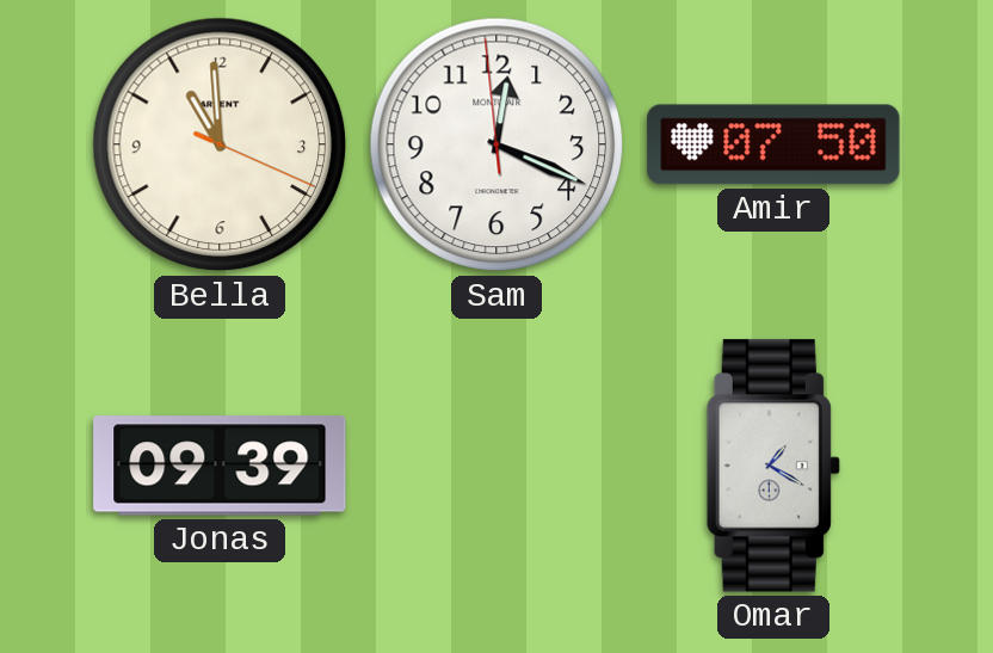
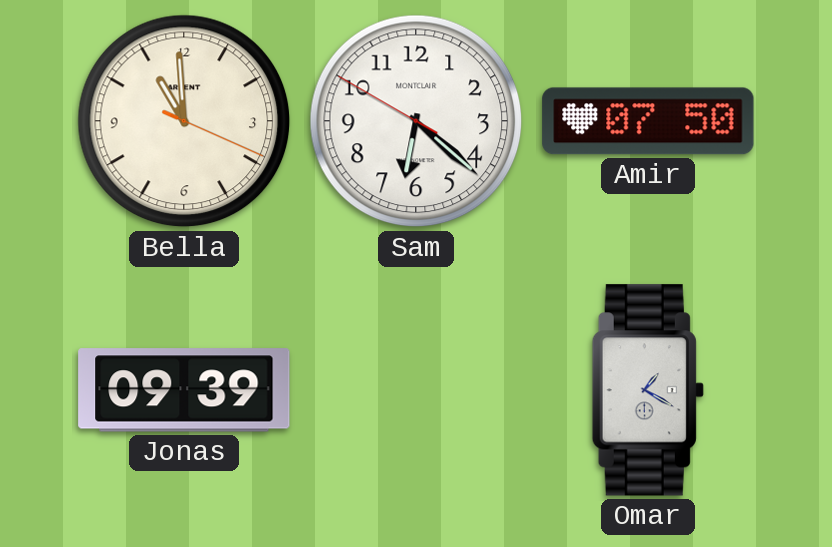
Sam: 12:18 -> 6:21 (416, 121)
